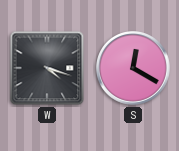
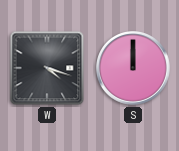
S: 12:20 -> 12:00 (134, 69)
